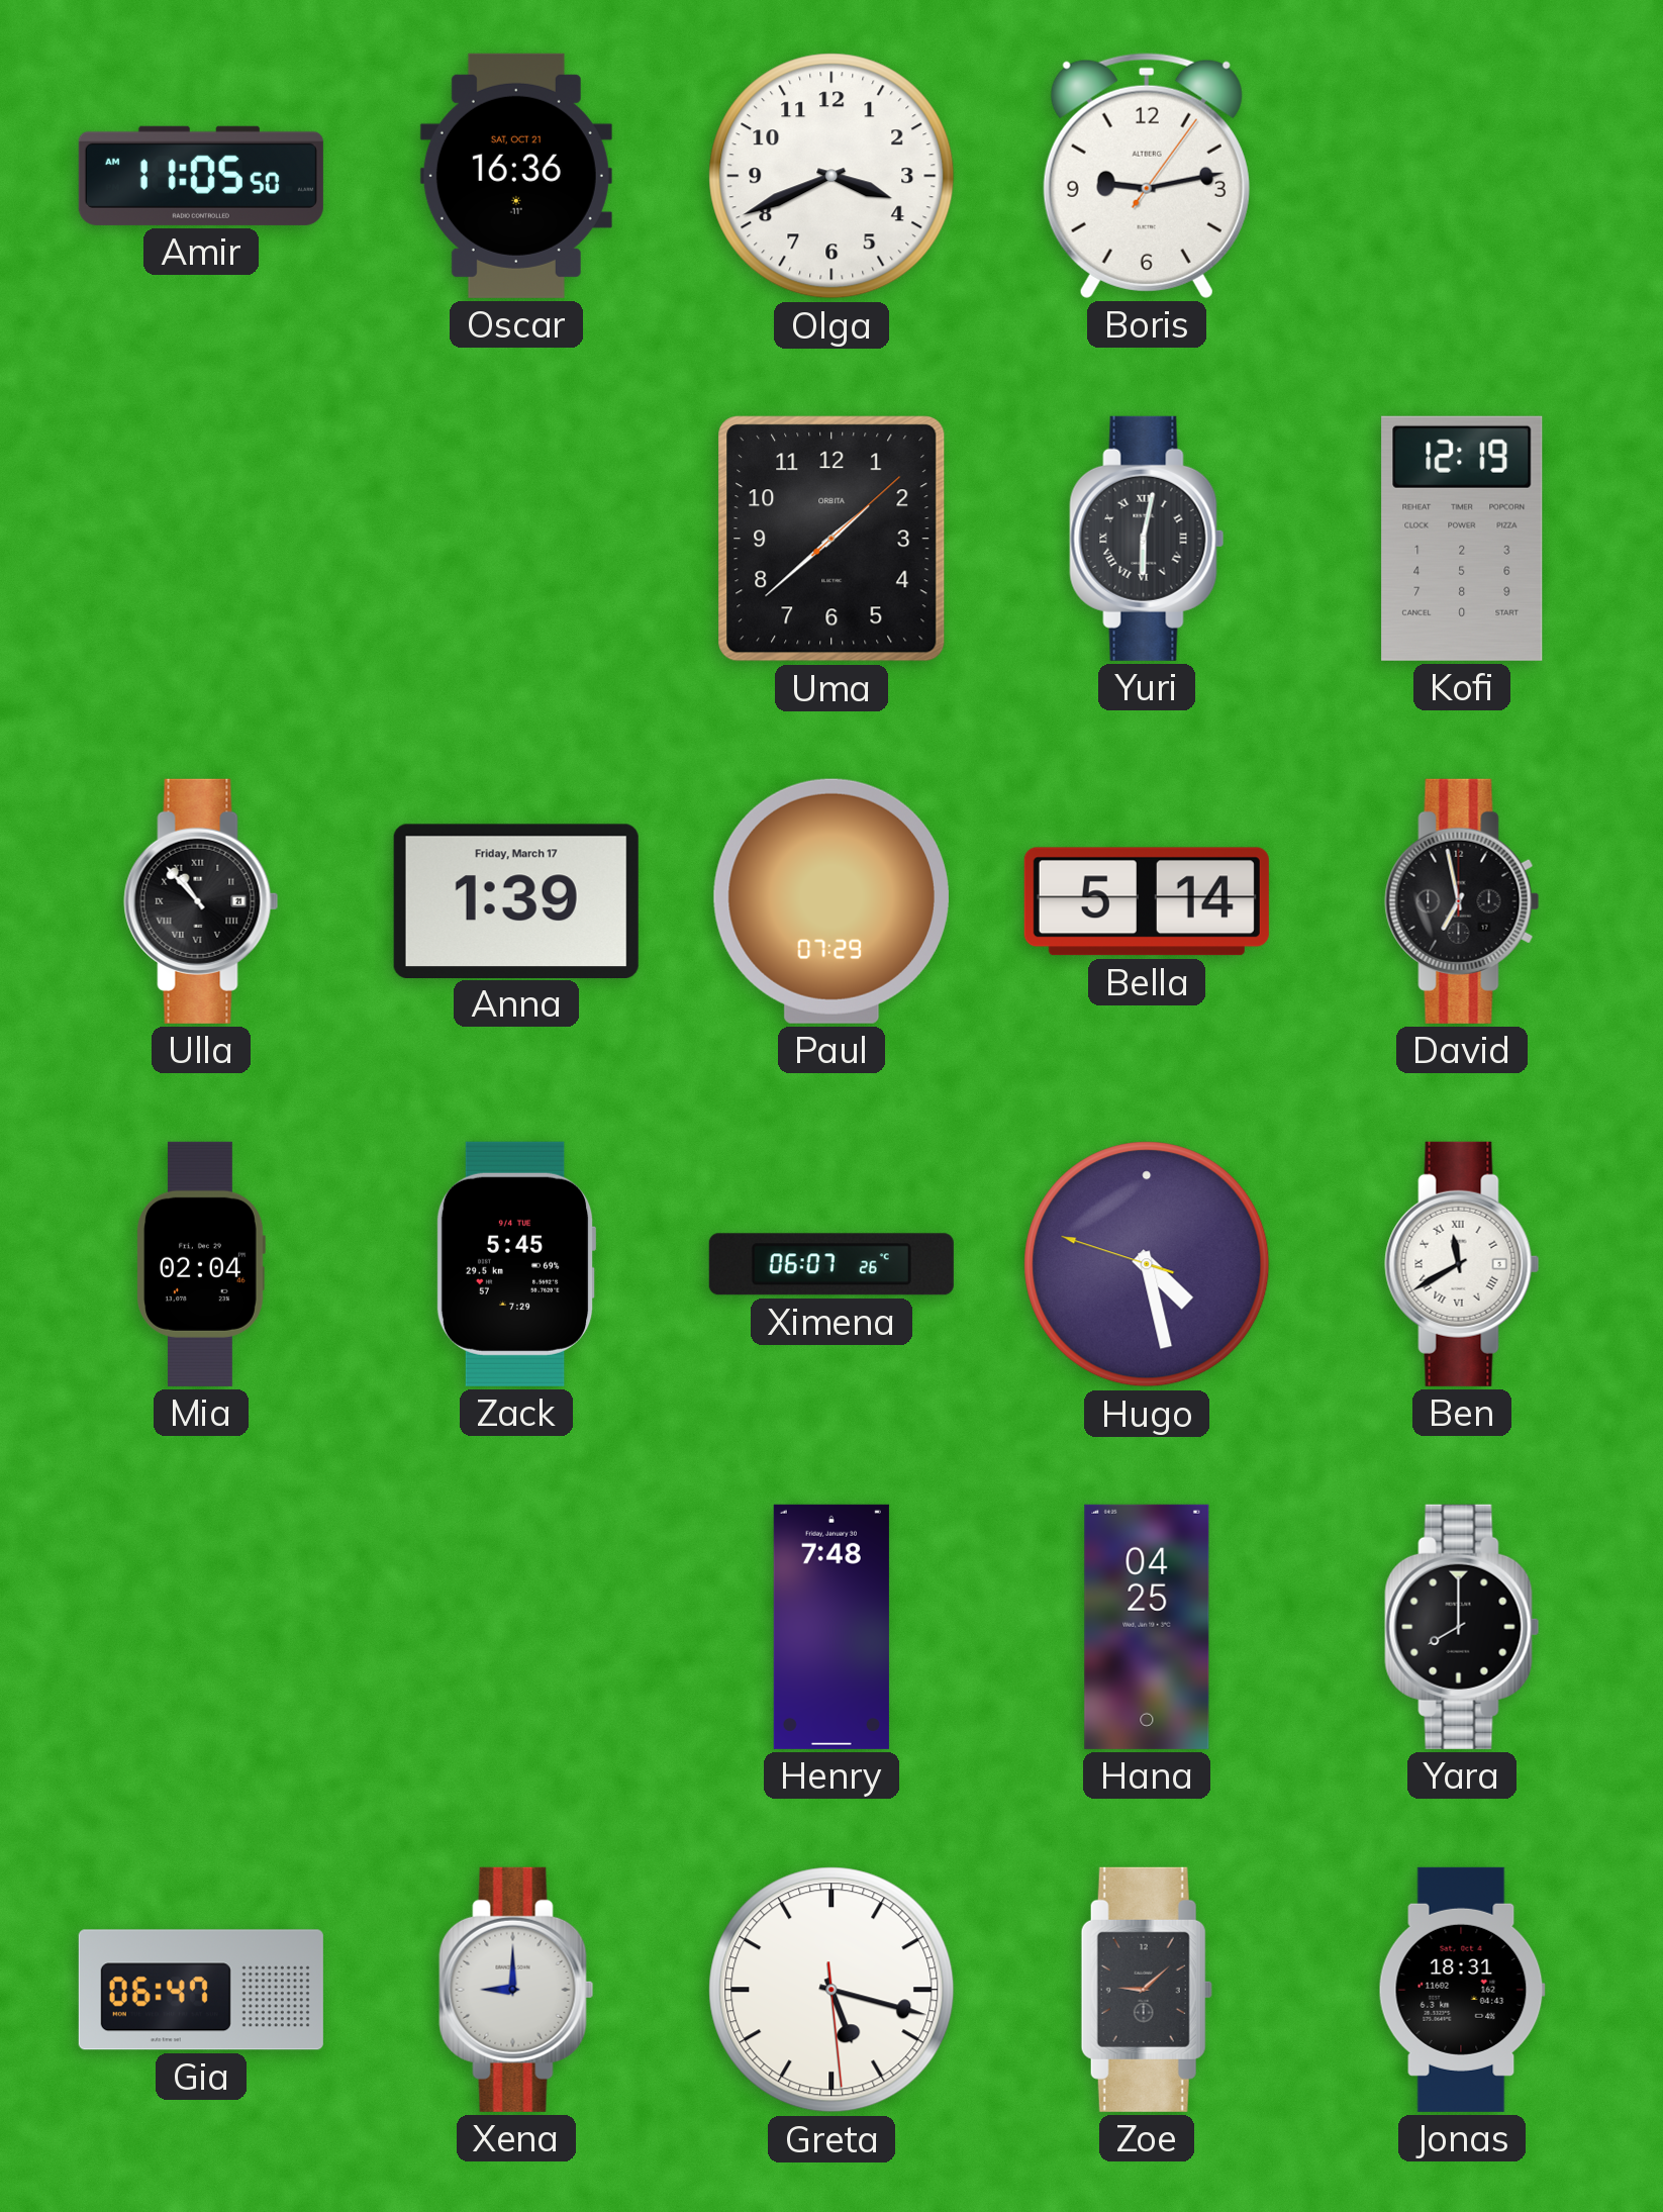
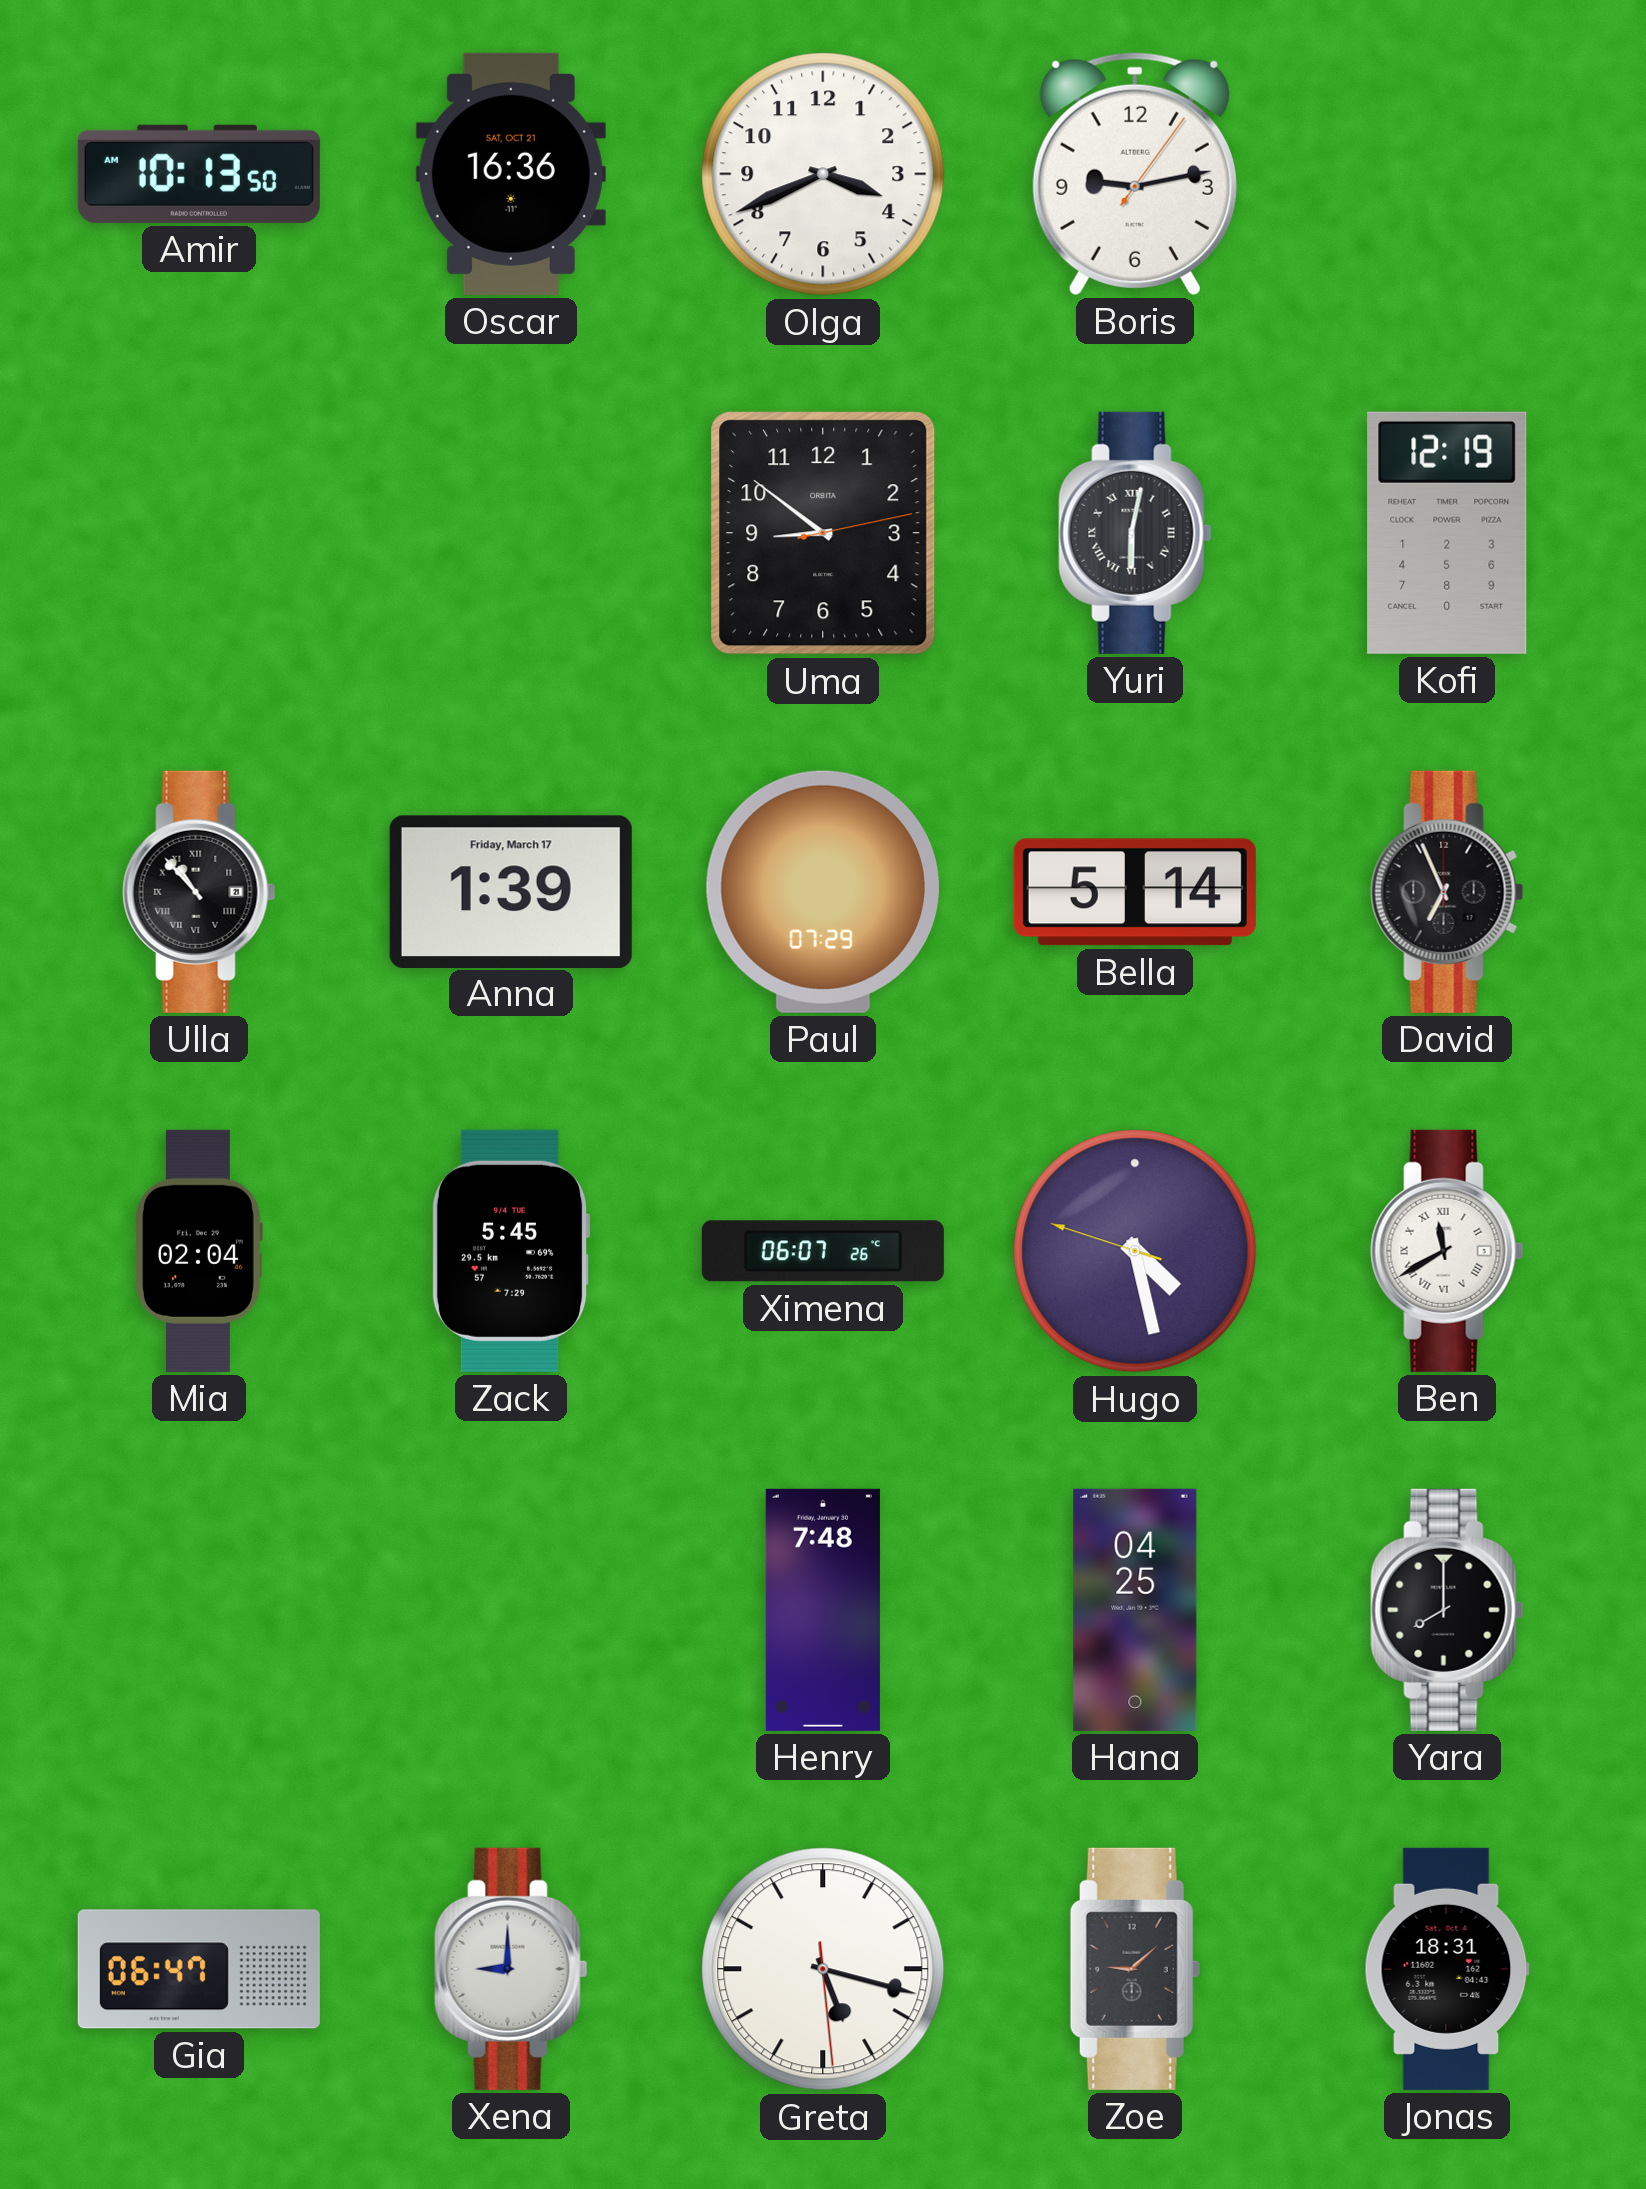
Amir: 11:05 -> 10:13 (199, 174)
Uma: 1:38 -> 8:51 (823, 533)
David: 6:58 -> 6:56 (1447, 892)
